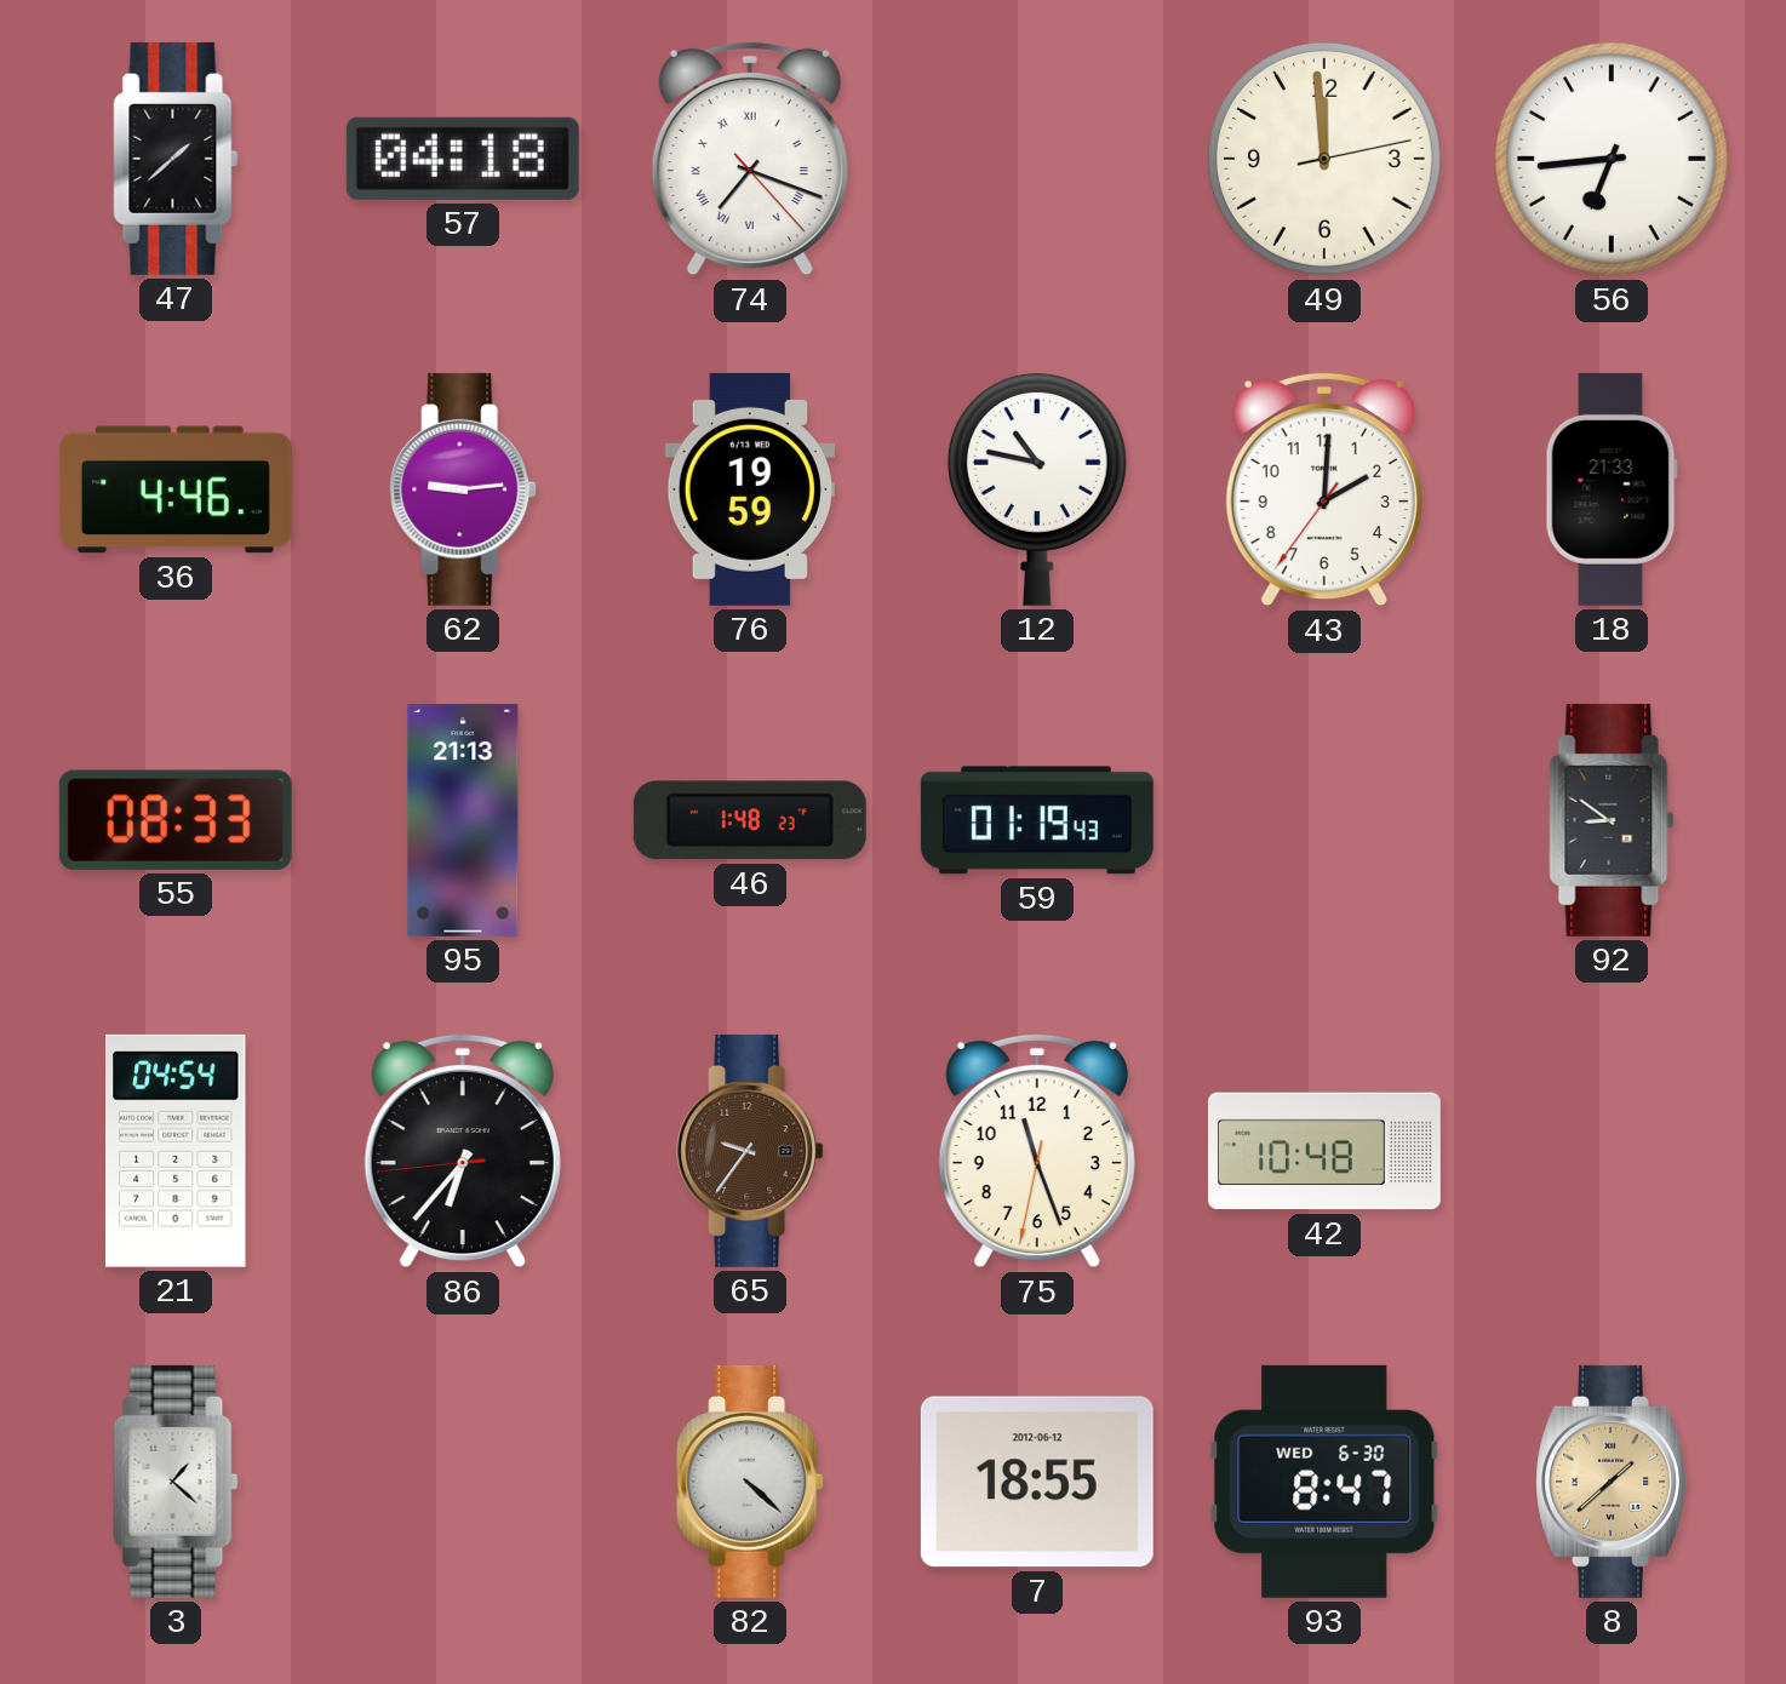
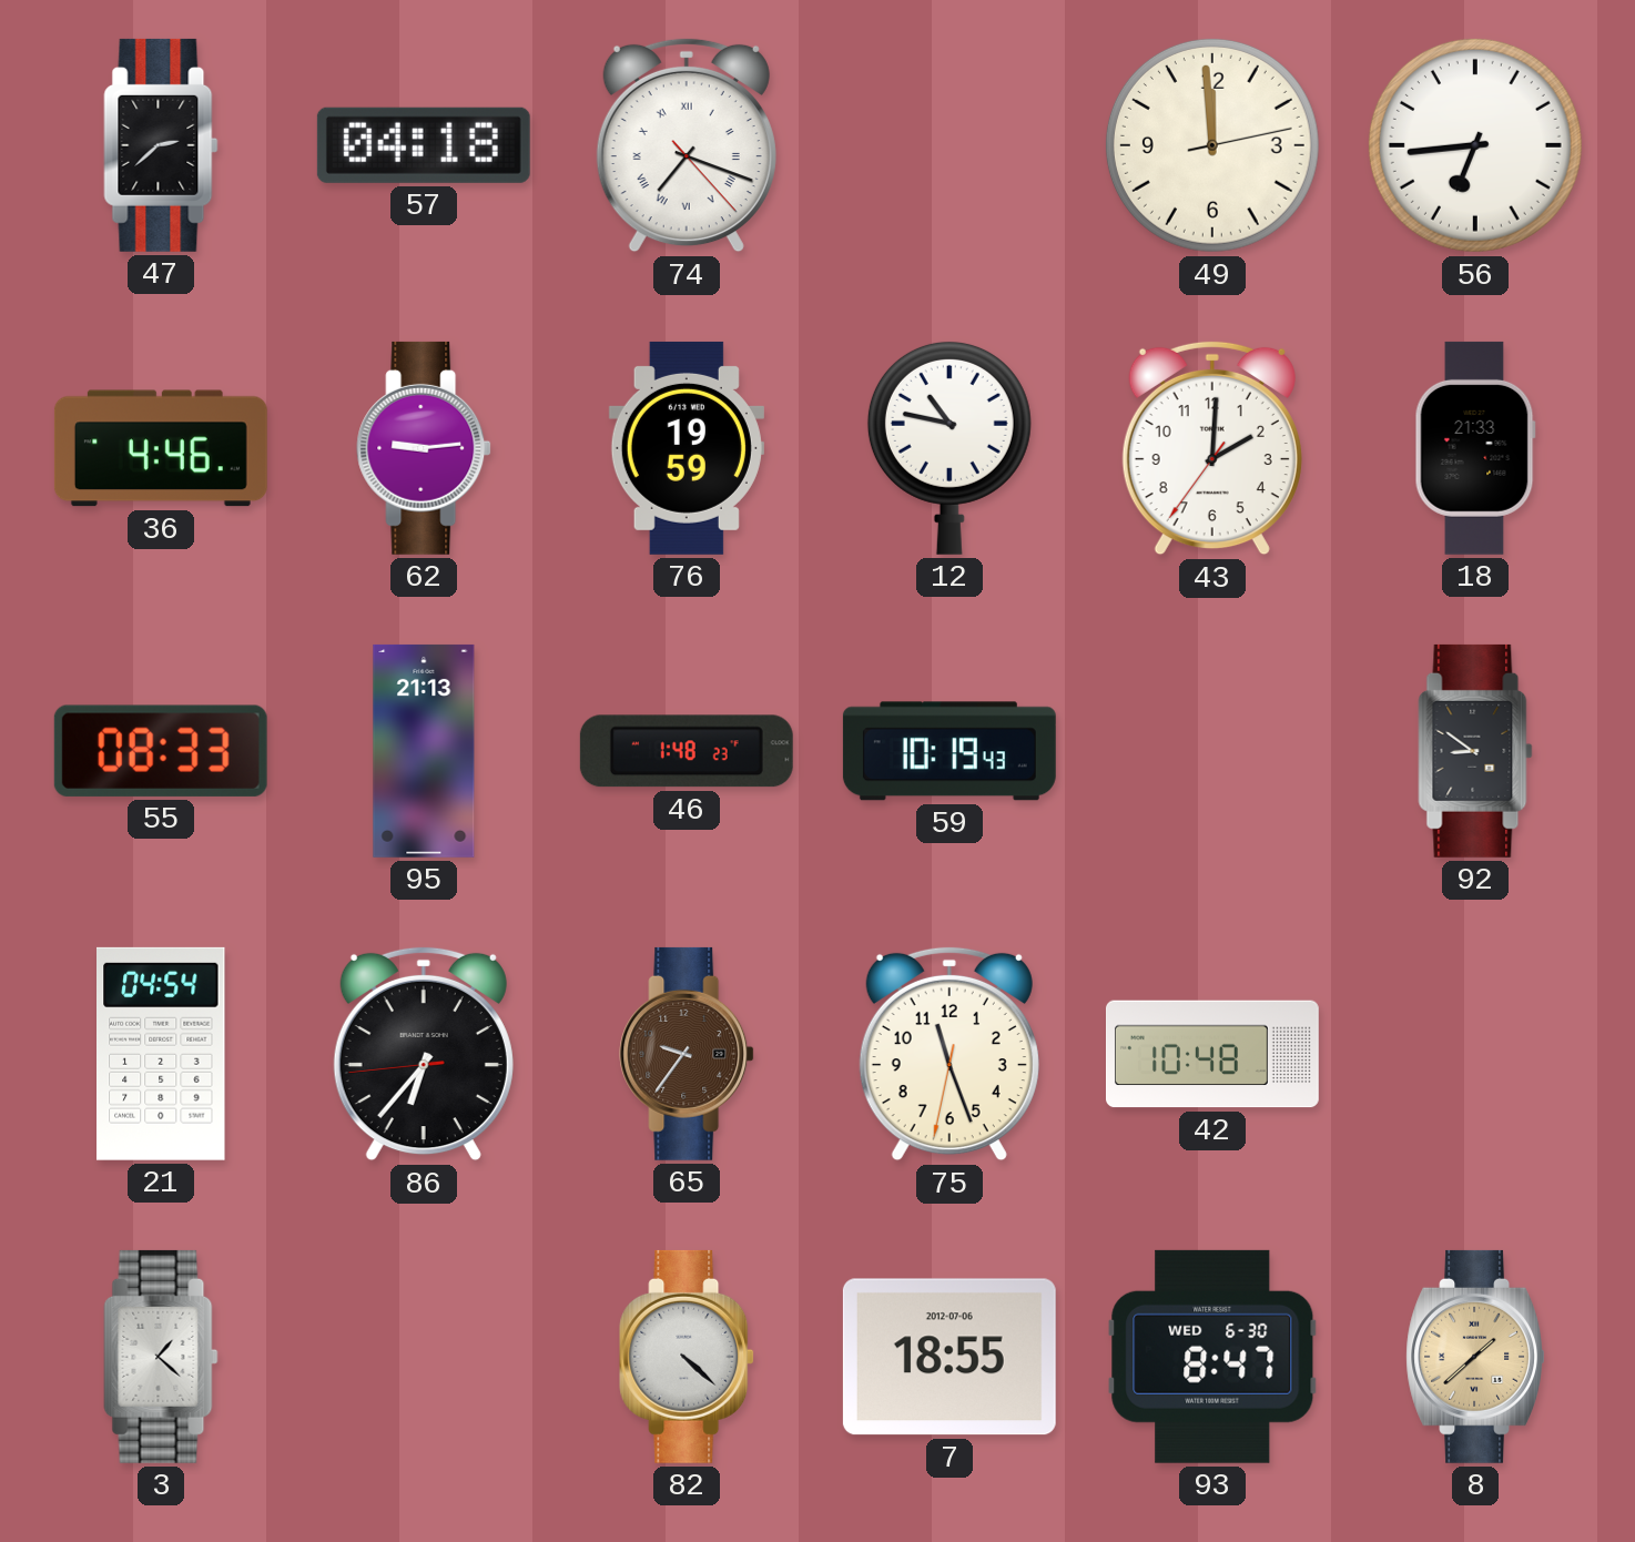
47: 1:38 -> 2:38 (161, 145)
59: 01:19 -> 10:19 (949, 751)
7 date: 2012-06-12 -> 2012-07-06 (949, 1357)
